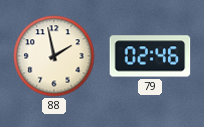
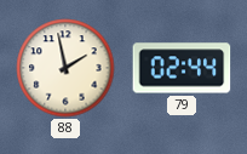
79: 02:46 -> 02:44 (182, 68)
